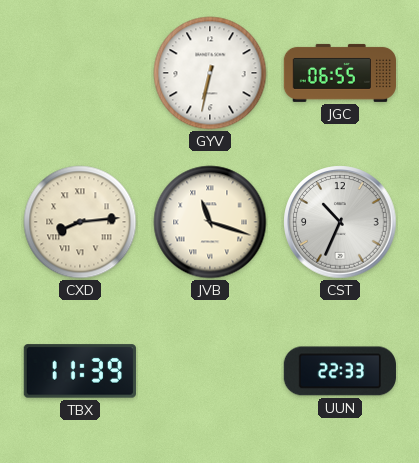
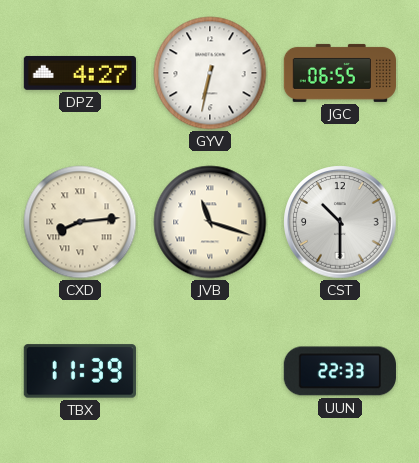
DPZ: none -> 4:27 (79, 73)
CST: 10:34 -> 10:30 (340, 222)
